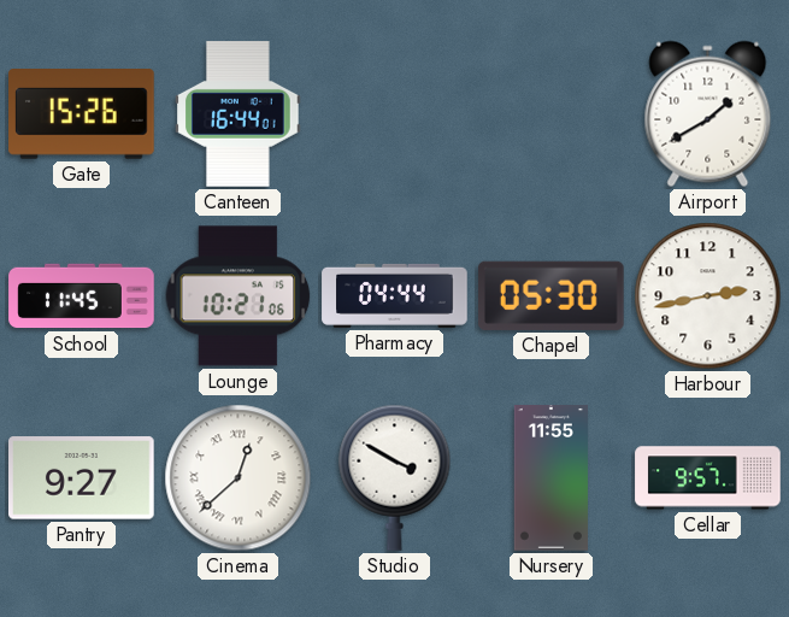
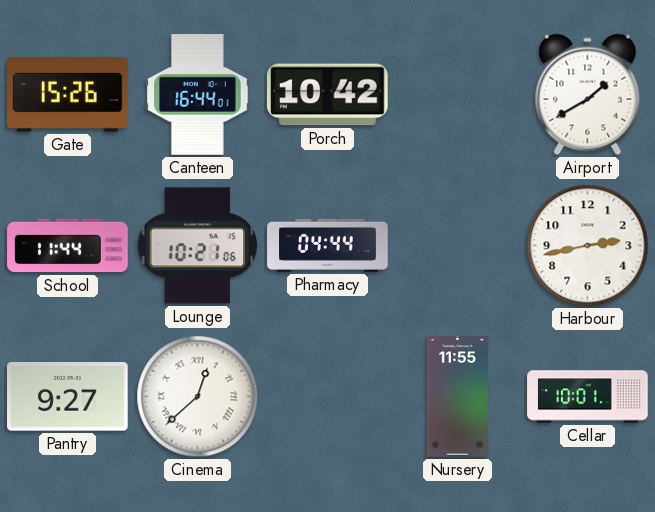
Porch: none -> 10:42 (328, 95)
School: 11:45 -> 11:44 (68, 246)
Chapel: 05:30 -> none (550, 295)
Studio: 3:50 -> none (395, 477)
Cellar: 9:57 -> 10:01 (588, 397)
